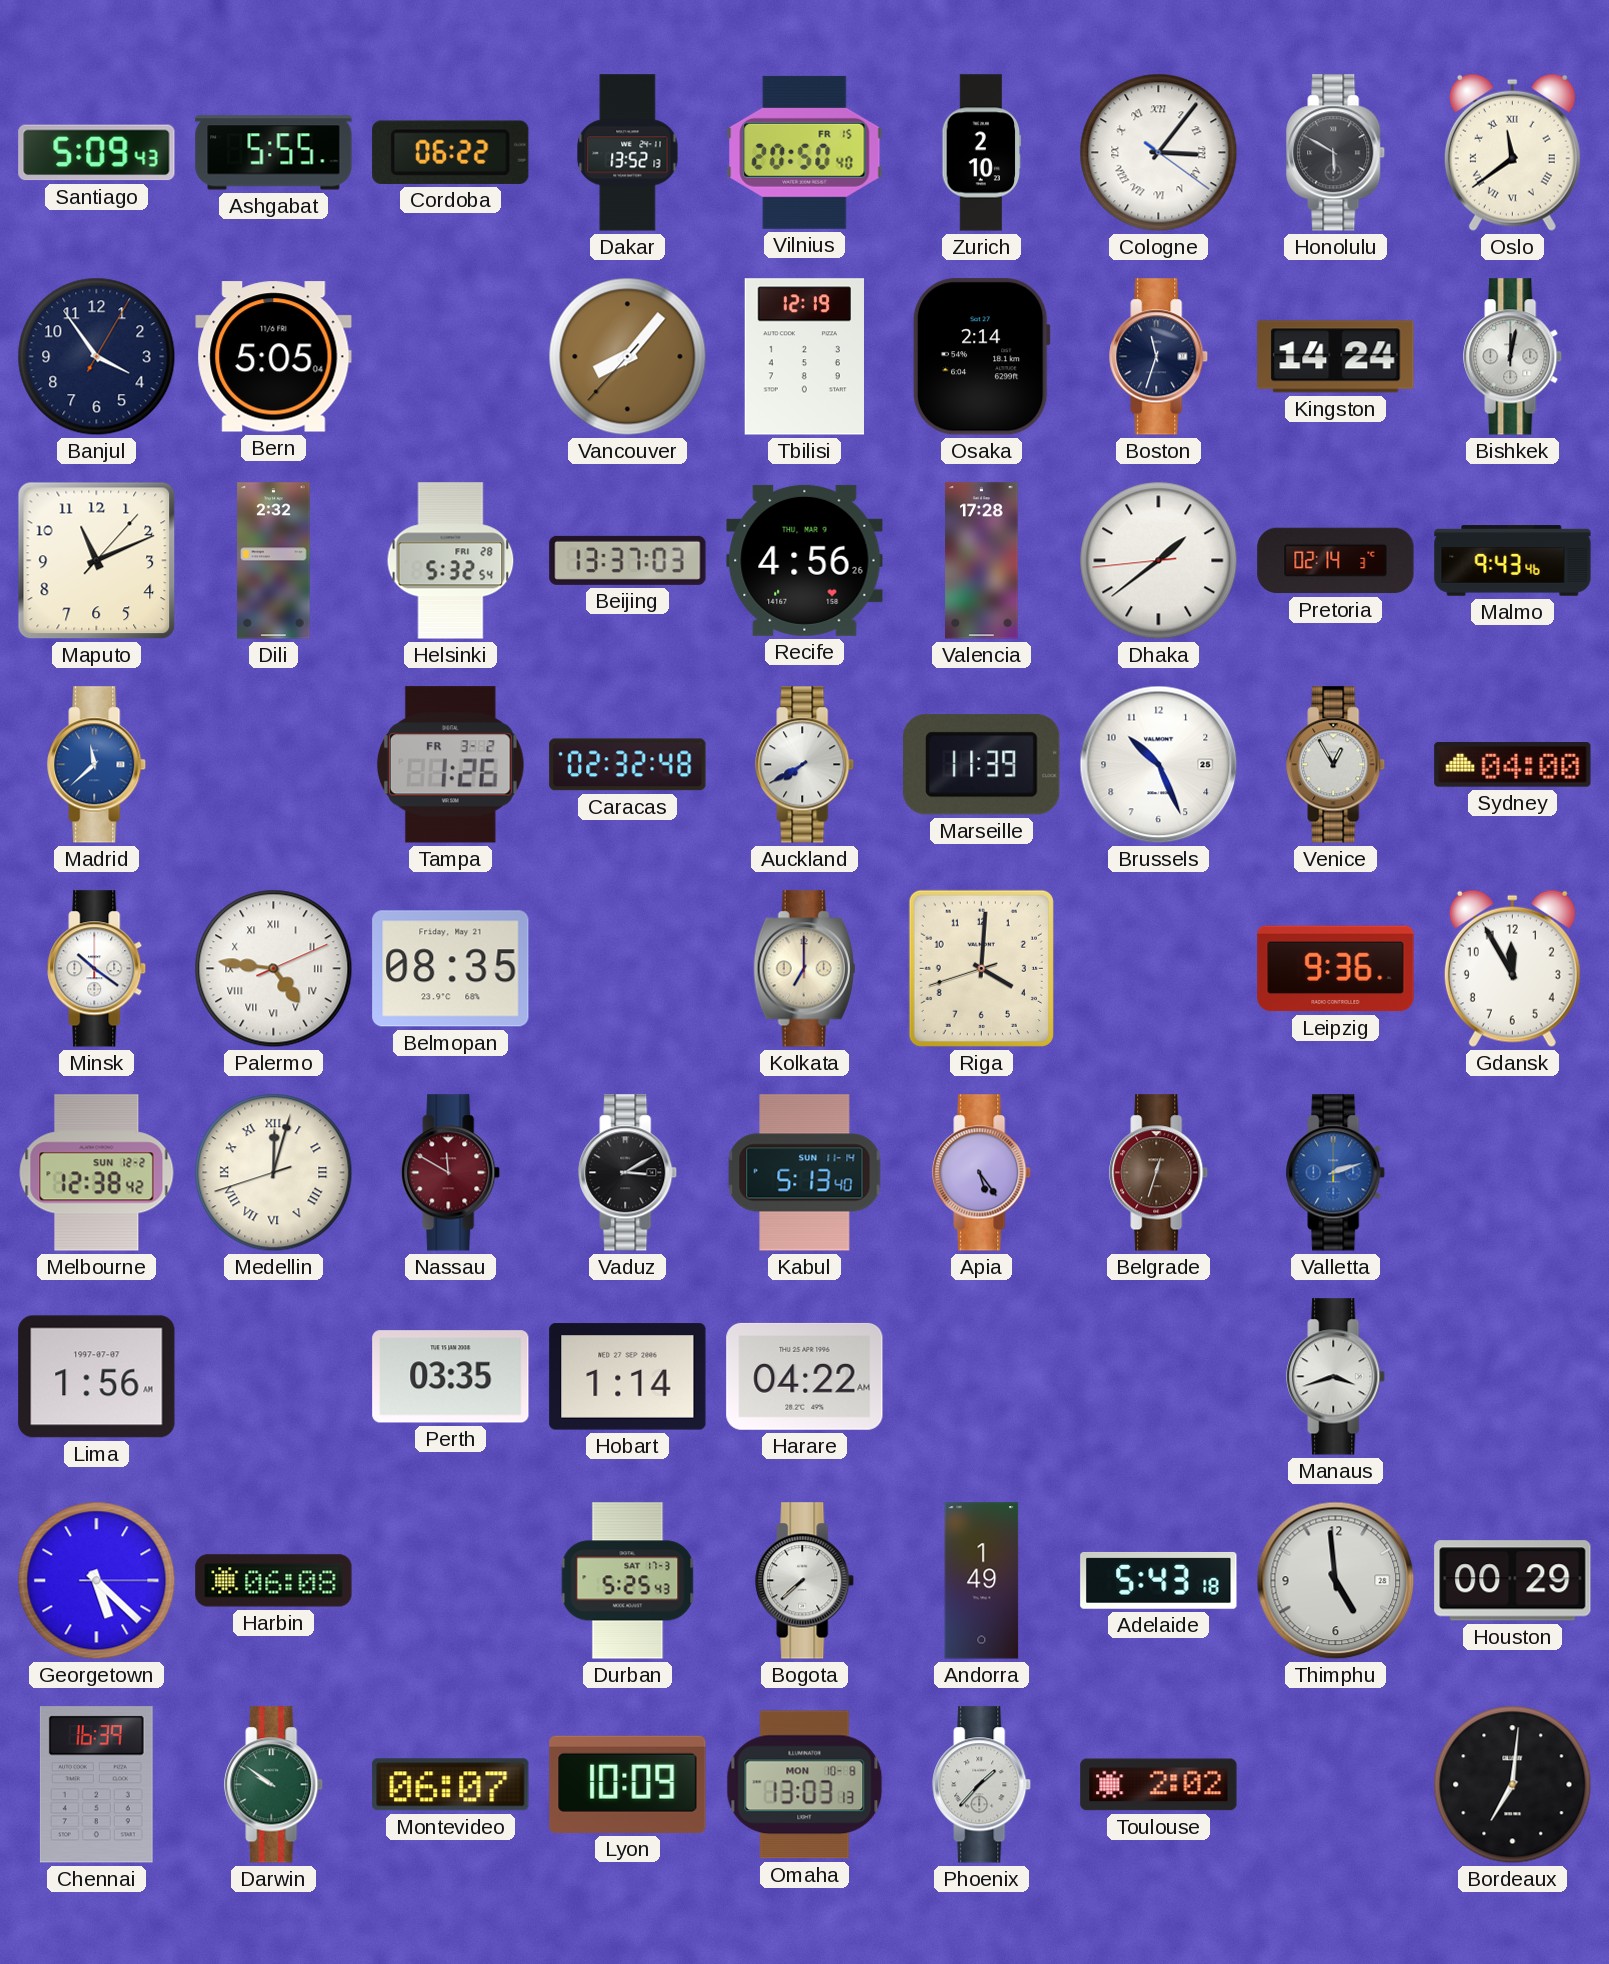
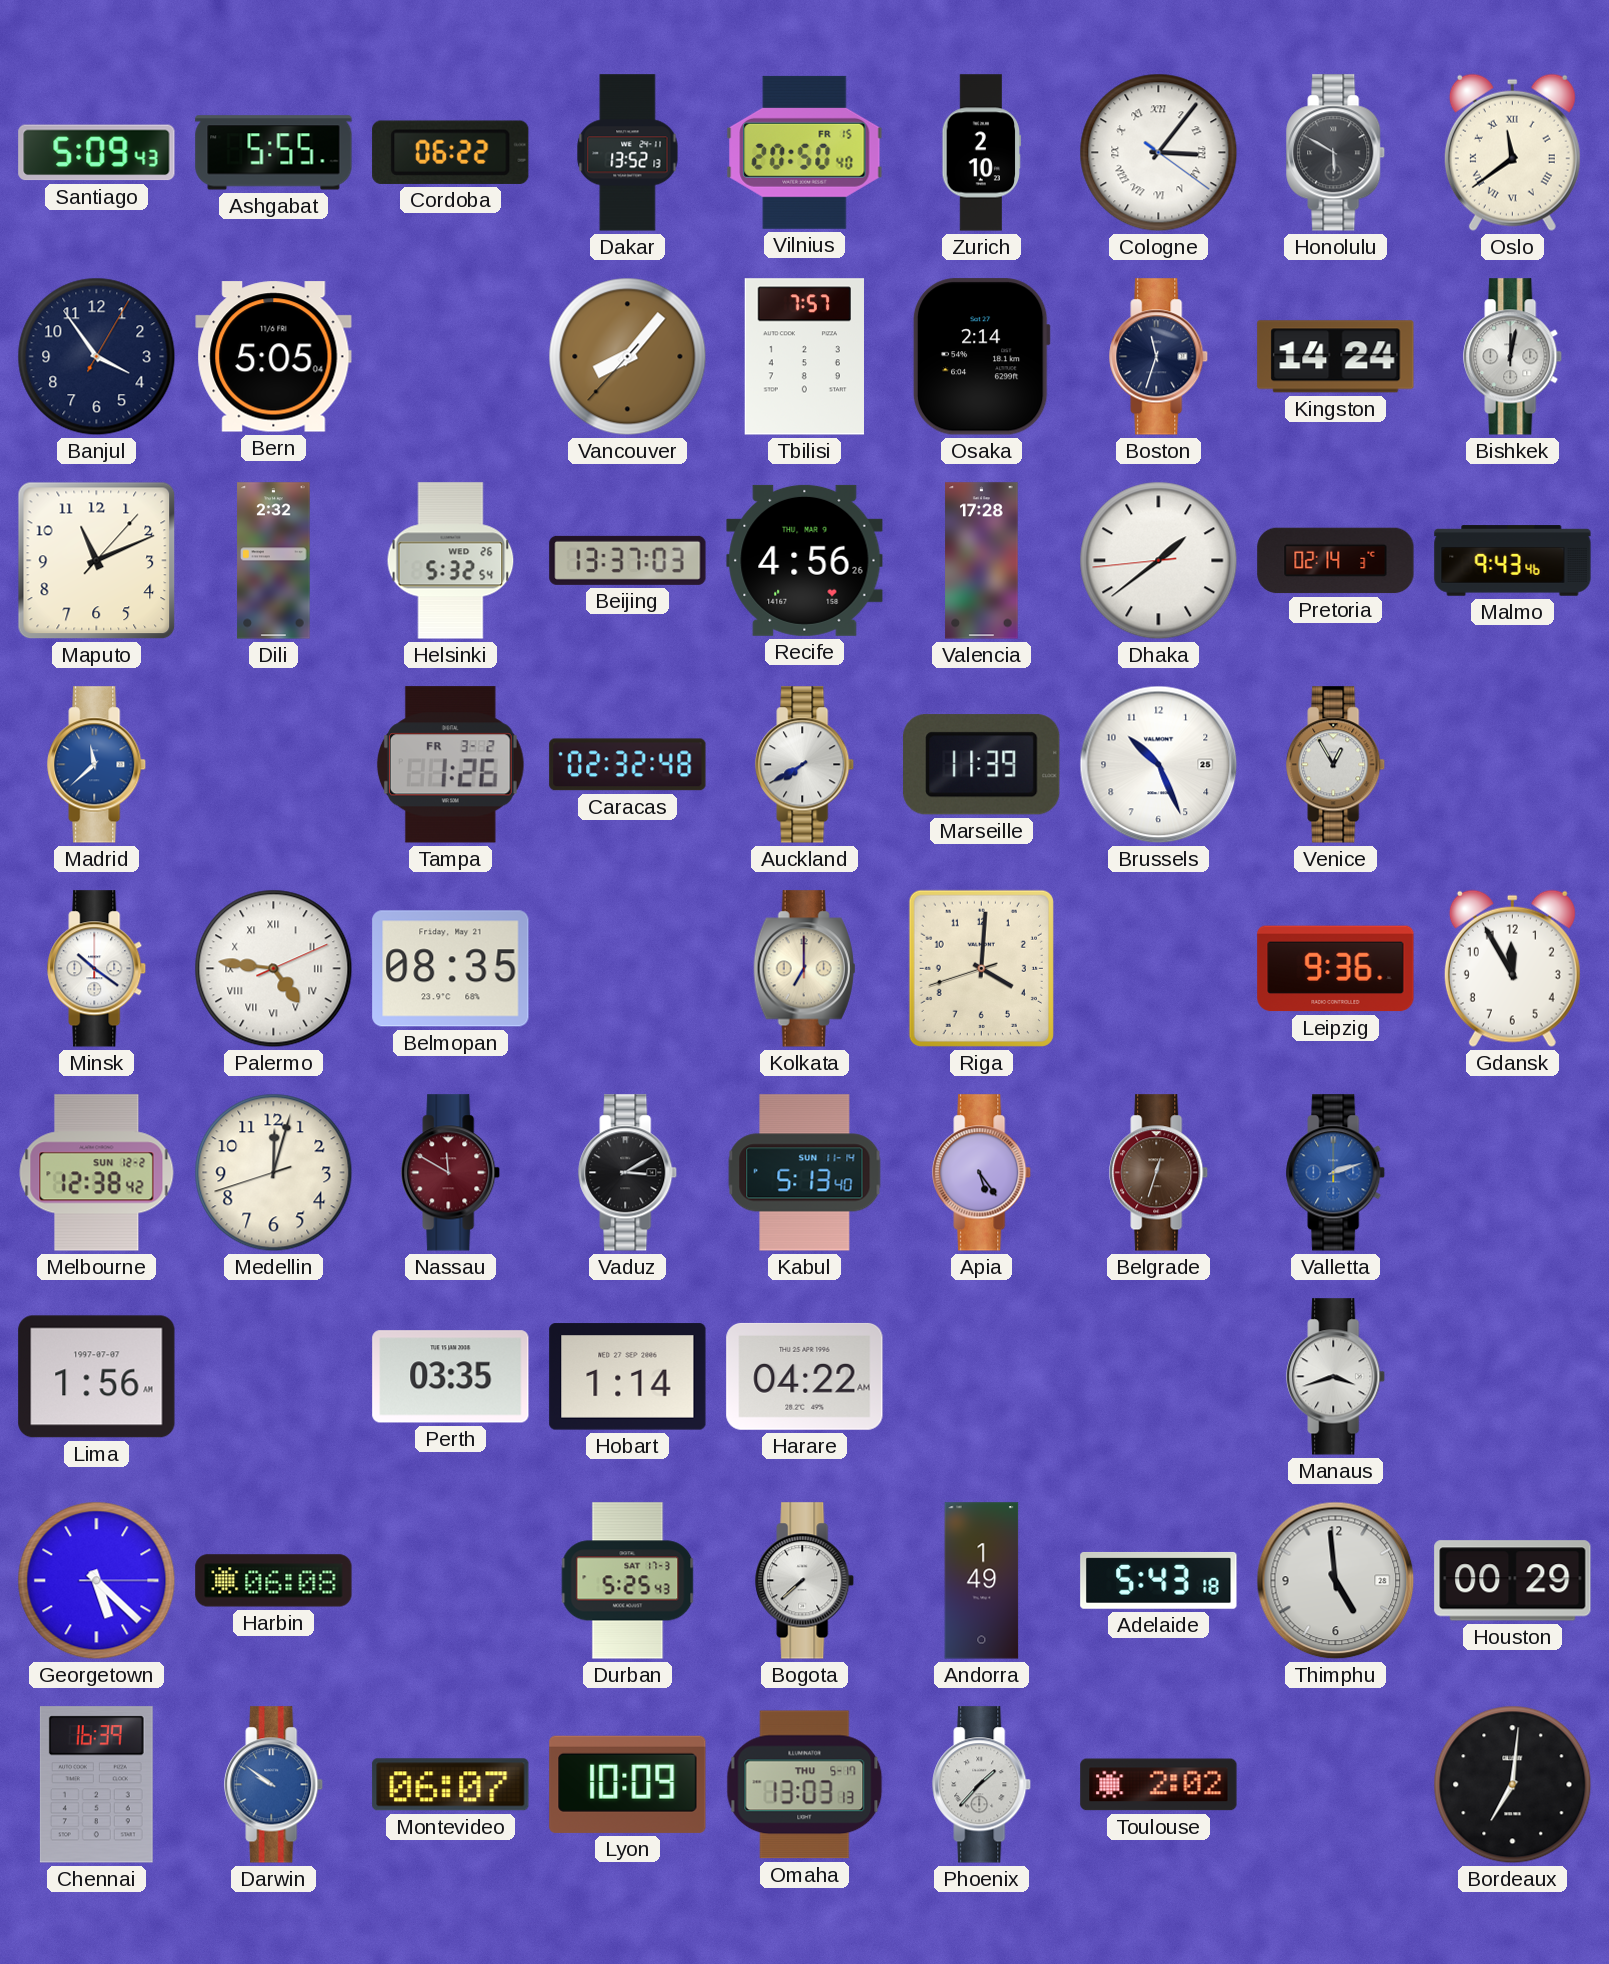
Tbilisi: 12:19 -> 7:57 (804, 357)
Helsinki date: FRI 28 -> WED 26 (451, 561)
Sydney: 04:00 -> none (1513, 765)
Medellin numerals: Roman -> Arabic (274, 1173)
Darwin dial: green -> blue (274, 1785)
Omaha date: MON 10-8 -> THU 5-17 (805, 1785)
